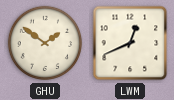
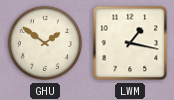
LWM: 12:41 -> 1:17 (130, 43)
